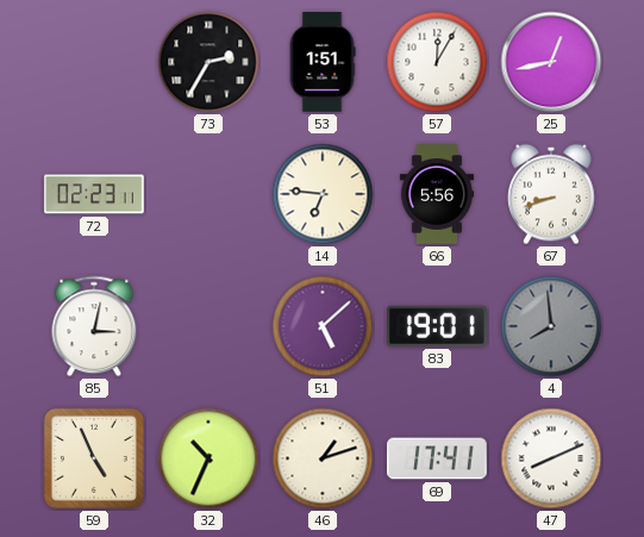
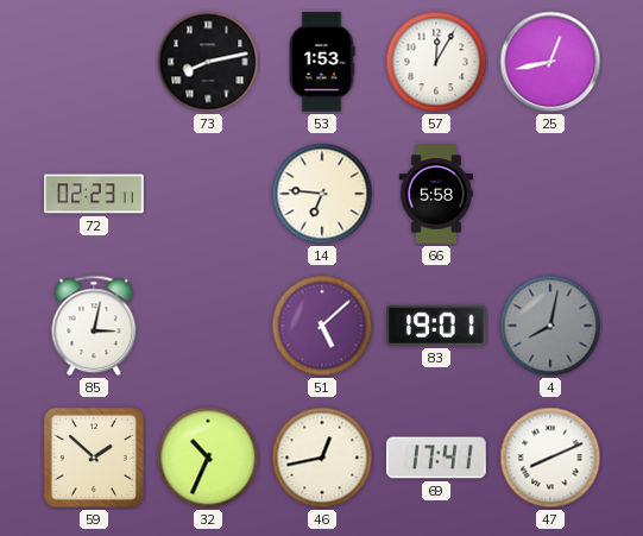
73: 2:35 -> 8:13 (208, 62)
53: 1:51 -> 1:53 (322, 62)
66: 5:56 -> 5:58 (435, 194)
67: 8:42 -> none (552, 194)
4: 7:59 -> 8:02 (550, 326)
59: 4:56 -> 1:52 (94, 458)
46: 1:12 -> 12:43 (322, 458)
